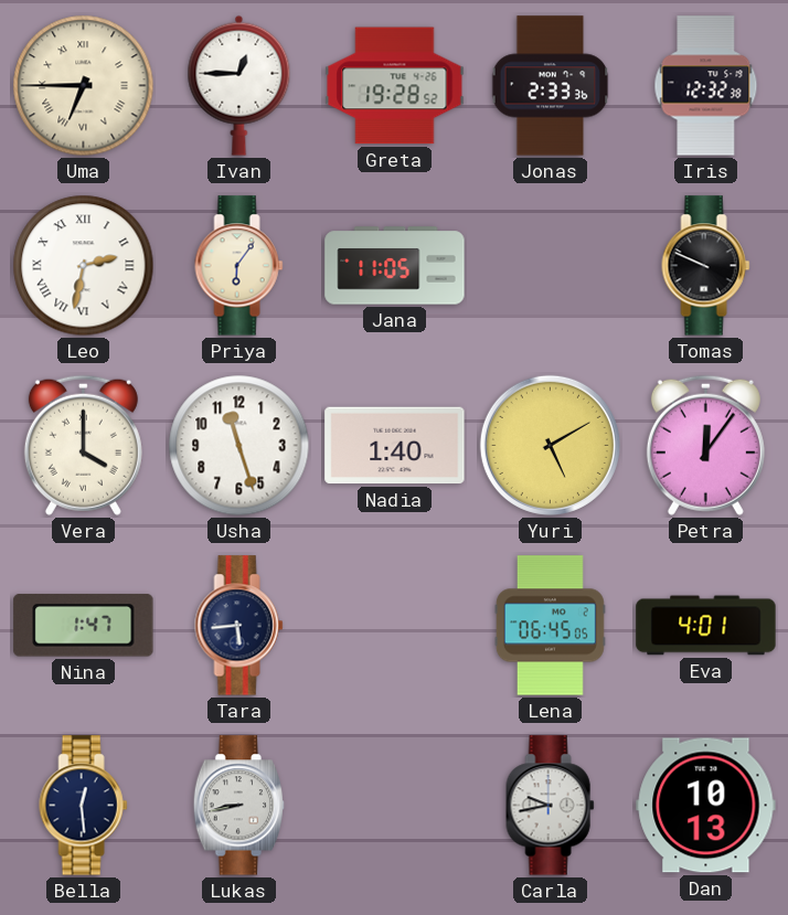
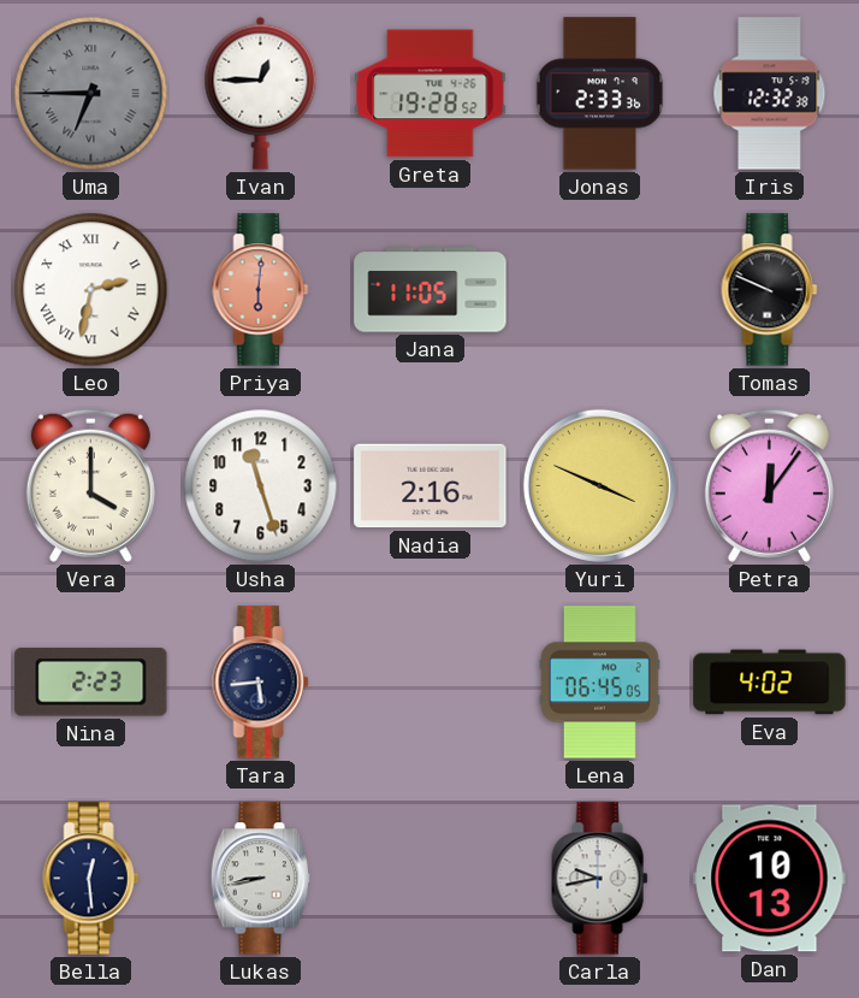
Uma dial: cream -> grey (91, 94)
Priya: 6:06 -> 6:01 (261, 290)
Priya dial: cream -> salmon (261, 290)
Nadia: 1:40 -> 2:16 (431, 486)
Yuri: 5:10 -> 3:49 (599, 485)
Nina: 1:47 -> 2:23 (91, 683)
Eva: 4:01 -> 4:02 (770, 683)
